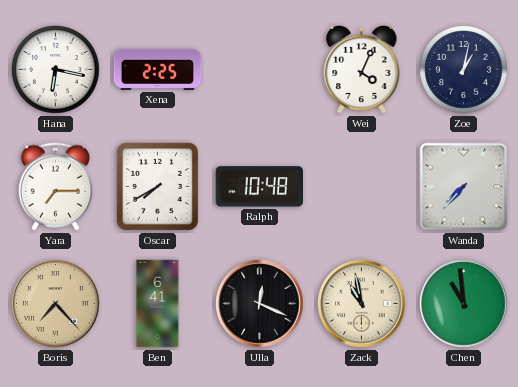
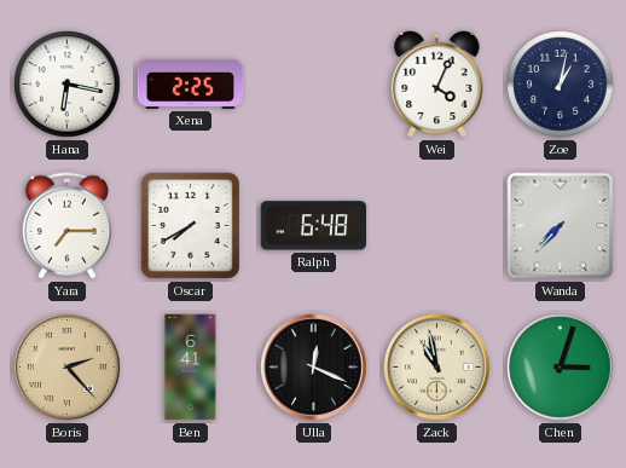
Ralph: 10:48 -> 6:48 (313, 226)
Boris: 7:23 -> 2:23 (68, 368)
Chen: 10:59 -> 3:03 (561, 368)
